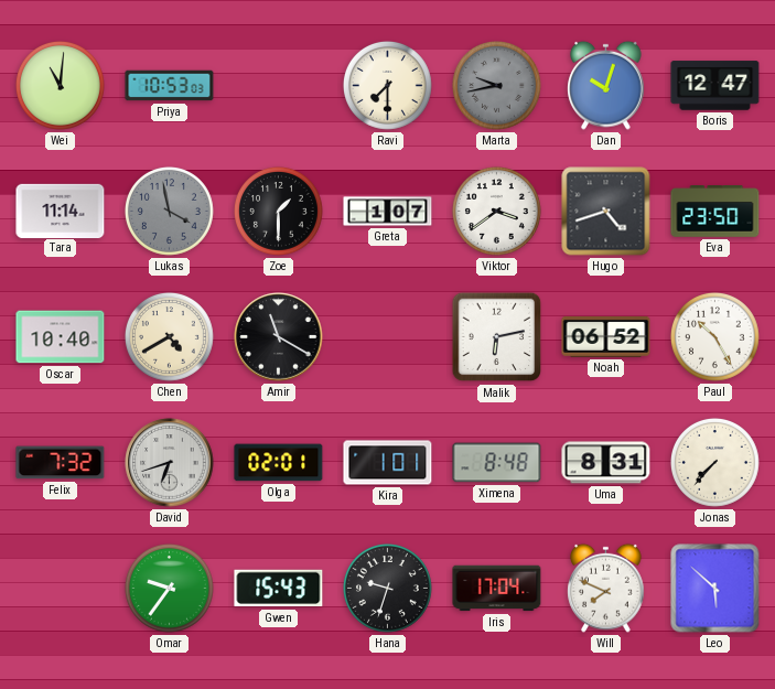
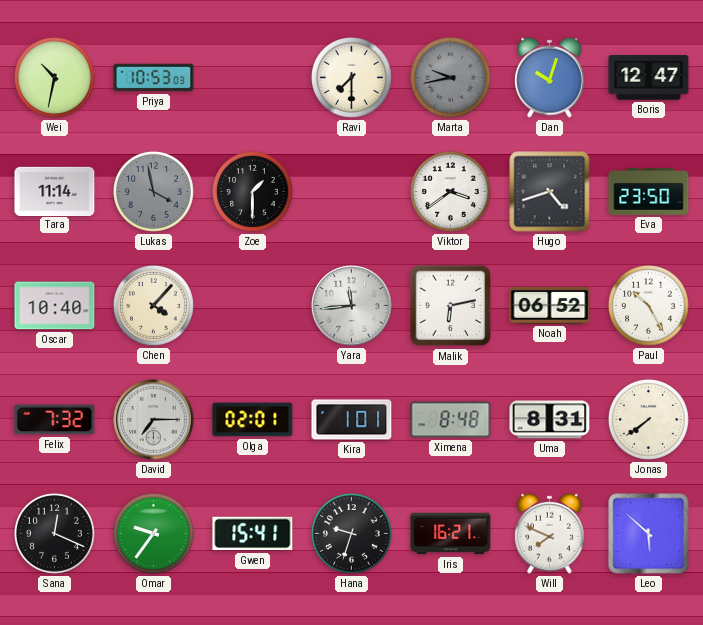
Wei: 11:01 -> 10:32 (54, 77)
Greta: 1:07 -> none (388, 212)
Chen: 4:40 -> 4:07 (153, 305)
Amir: 11:20 -> none (279, 337)
Yara: none -> 11:44 (352, 306)
David: 6:42 -> 7:15 (154, 420)
Jonas: 7:37 -> 7:39 (648, 419)
Sana: none -> 12:19 (54, 533)
Gwen: 15:43 -> 15:41 (253, 534)
Iris: 17:04 -> 16:21 (451, 534)
